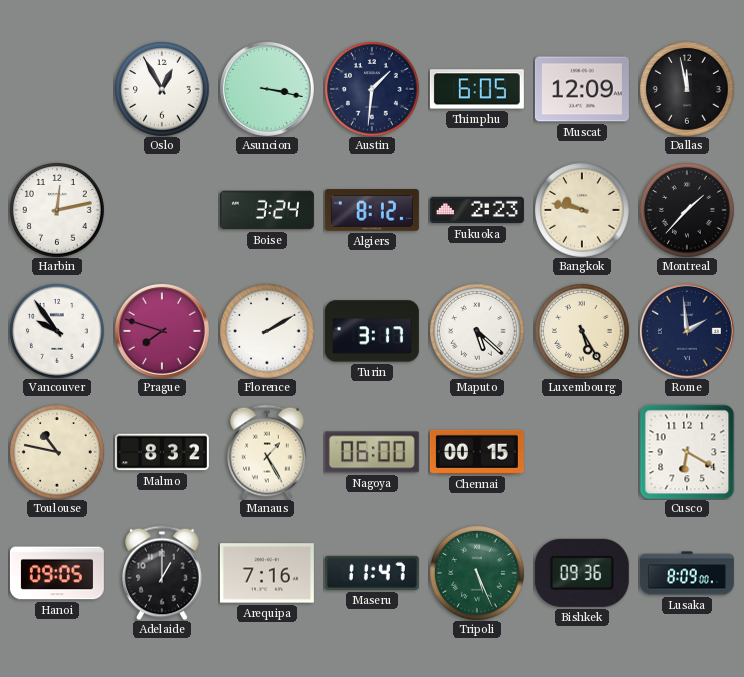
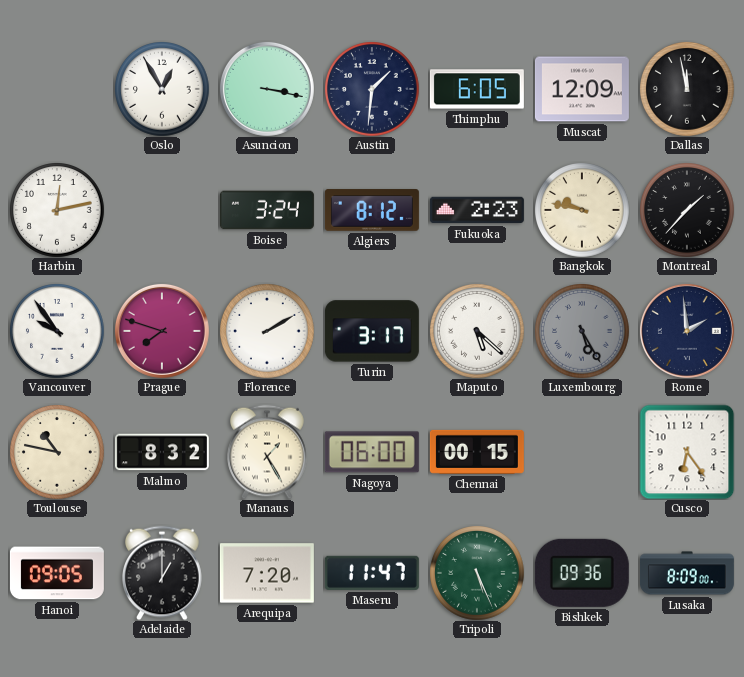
Luxembourg dial: cream -> grey (582, 331)
Cusco: 6:20 -> 6:24 (687, 452)
Arequipa: 7:16 -> 7:20 (267, 573)
